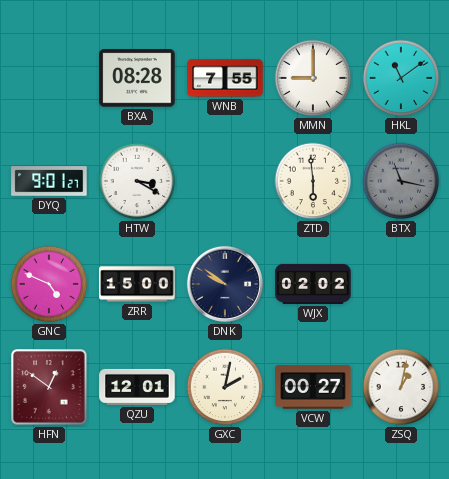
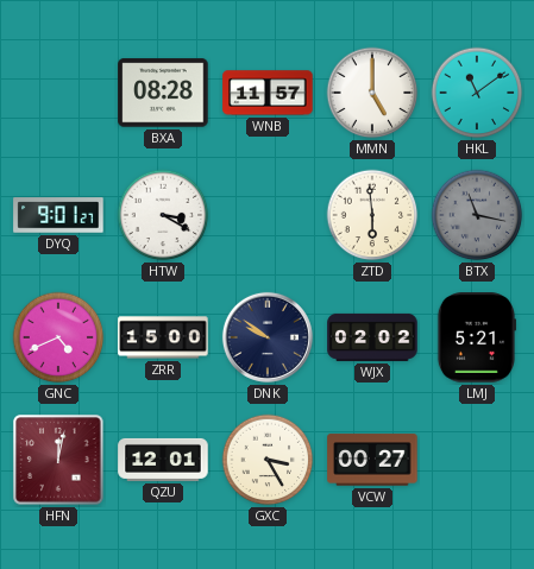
WNB: 7:55 -> 11:57 (268, 93)
MMN: 9:00 -> 5:00 (372, 93)
GNC: 4:49 -> 4:41 (58, 337)
LMJ: none -> 5:21 (477, 337)
HFN: 12:51 -> 12:02 (58, 460)
GXC: 2:02 -> 3:25 (268, 460)
ZSQ: 1:02 -> none (401, 387)
